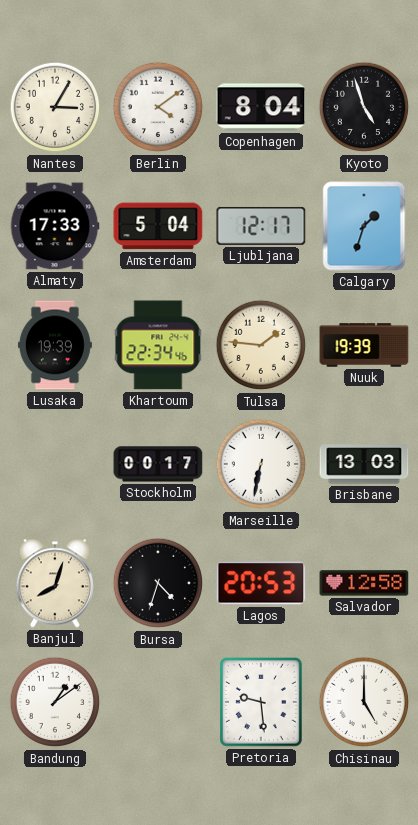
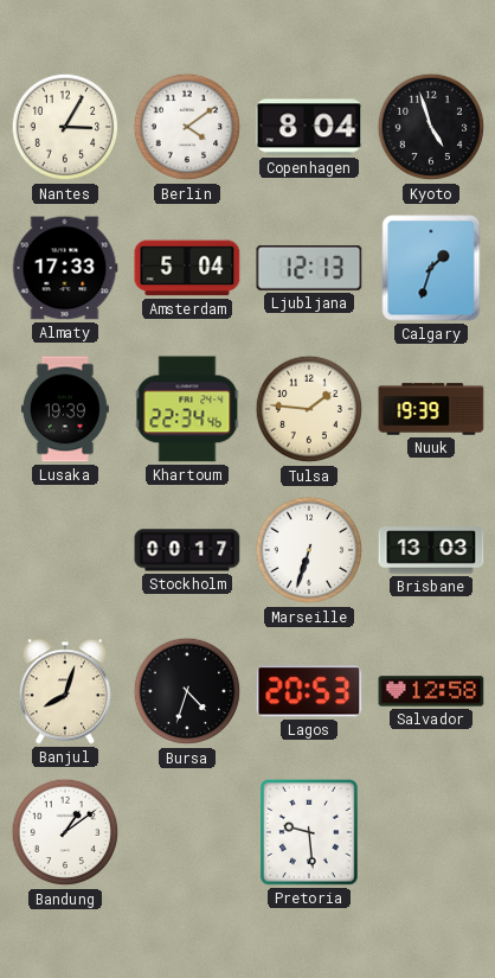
Ljubljana: 12:17 -> 12:13 (309, 268)
Marseille: 6:32 -> 6:33 (309, 550)
Chisinau: 5:00 -> none (364, 702)
